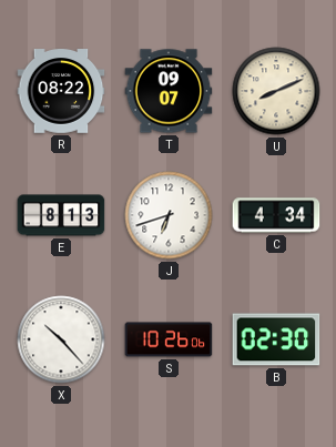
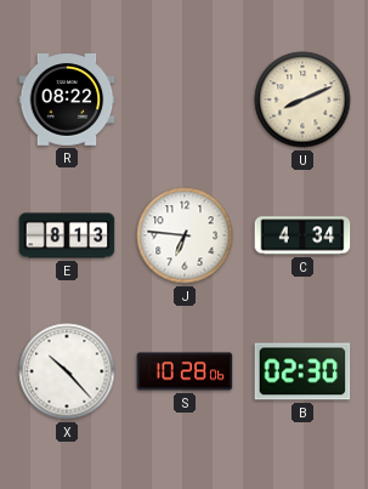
T: 09:07 -> none (169, 91)
J: 6:42 -> 6:46 (185, 235)
S: 10:26 -> 10:28 (185, 371)
